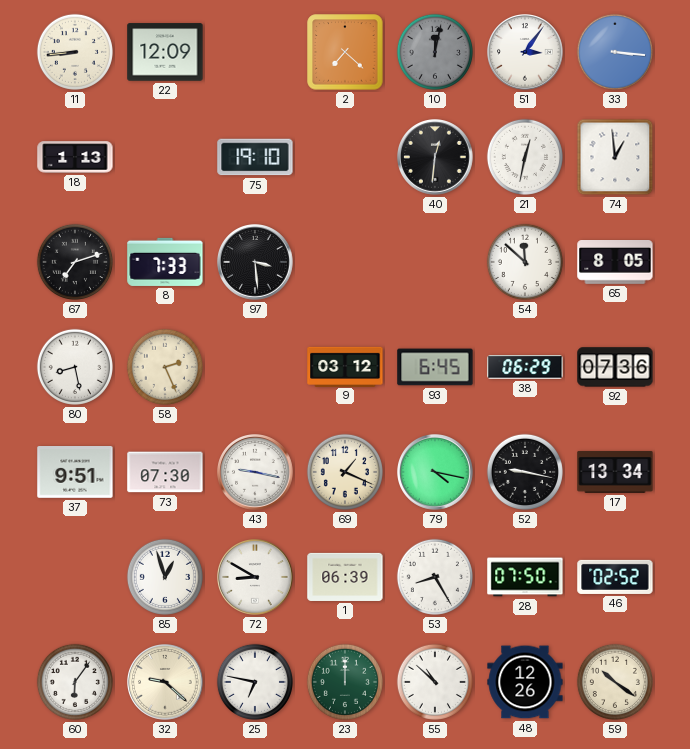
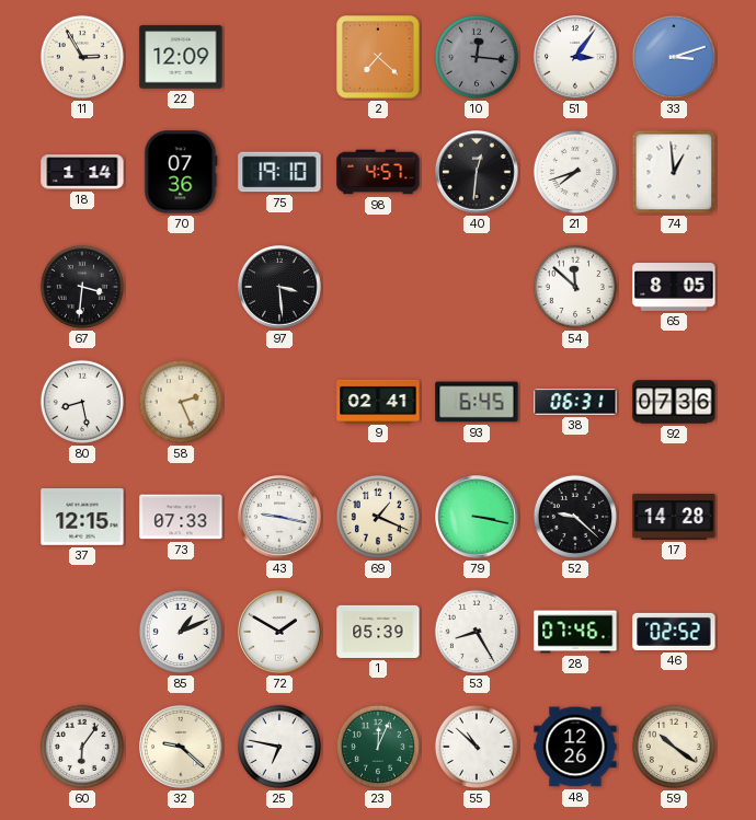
11: 8:44 -> 2:55 (82, 57)
10: 12:02 -> 12:16 (477, 57)
33: 3:16 -> 3:12 (674, 57)
18: 1:13 -> 1:14 (82, 172)
70: none -> 07:36 (181, 172)
98: none -> 4:57 (378, 172)
21: 12:32 -> 7:42 (575, 172)
67: 7:12 -> 3:31 (82, 287)
8: 7:33 -> none (165, 262)
9: 03:12 -> 02:41 (378, 401)
38: 06:29 -> 06:31 (575, 402)
37: 9:51 -> 12:15 (82, 518)
73: 07:30 -> 07:33 (181, 517)
79: 4:17 -> 3:17 (478, 518)
52: 9:17 -> 9:22 (575, 517)
17: 13:34 -> 14:28 (674, 517)
85: 12:57 -> 1:11 (181, 632)
72: 8:50 -> 1:50 (280, 633)
1: 06:39 -> 05:39 (378, 632)
28: 07:50 -> 07:46 (575, 632)
23: 12:00 -> 12:04 (378, 747)
